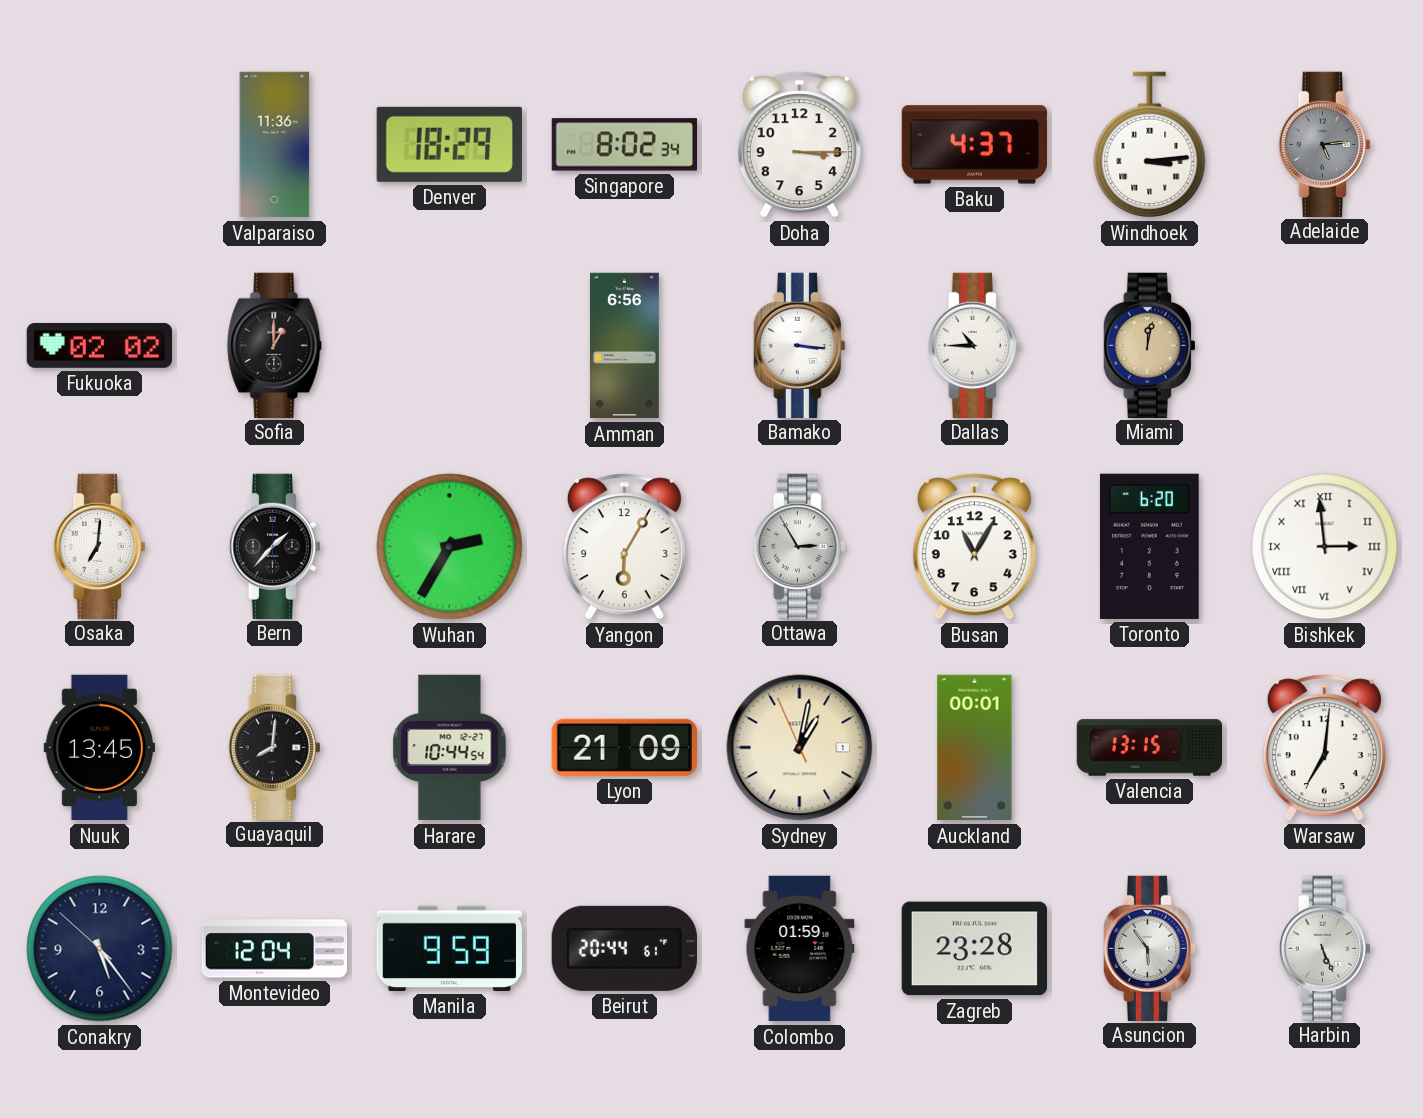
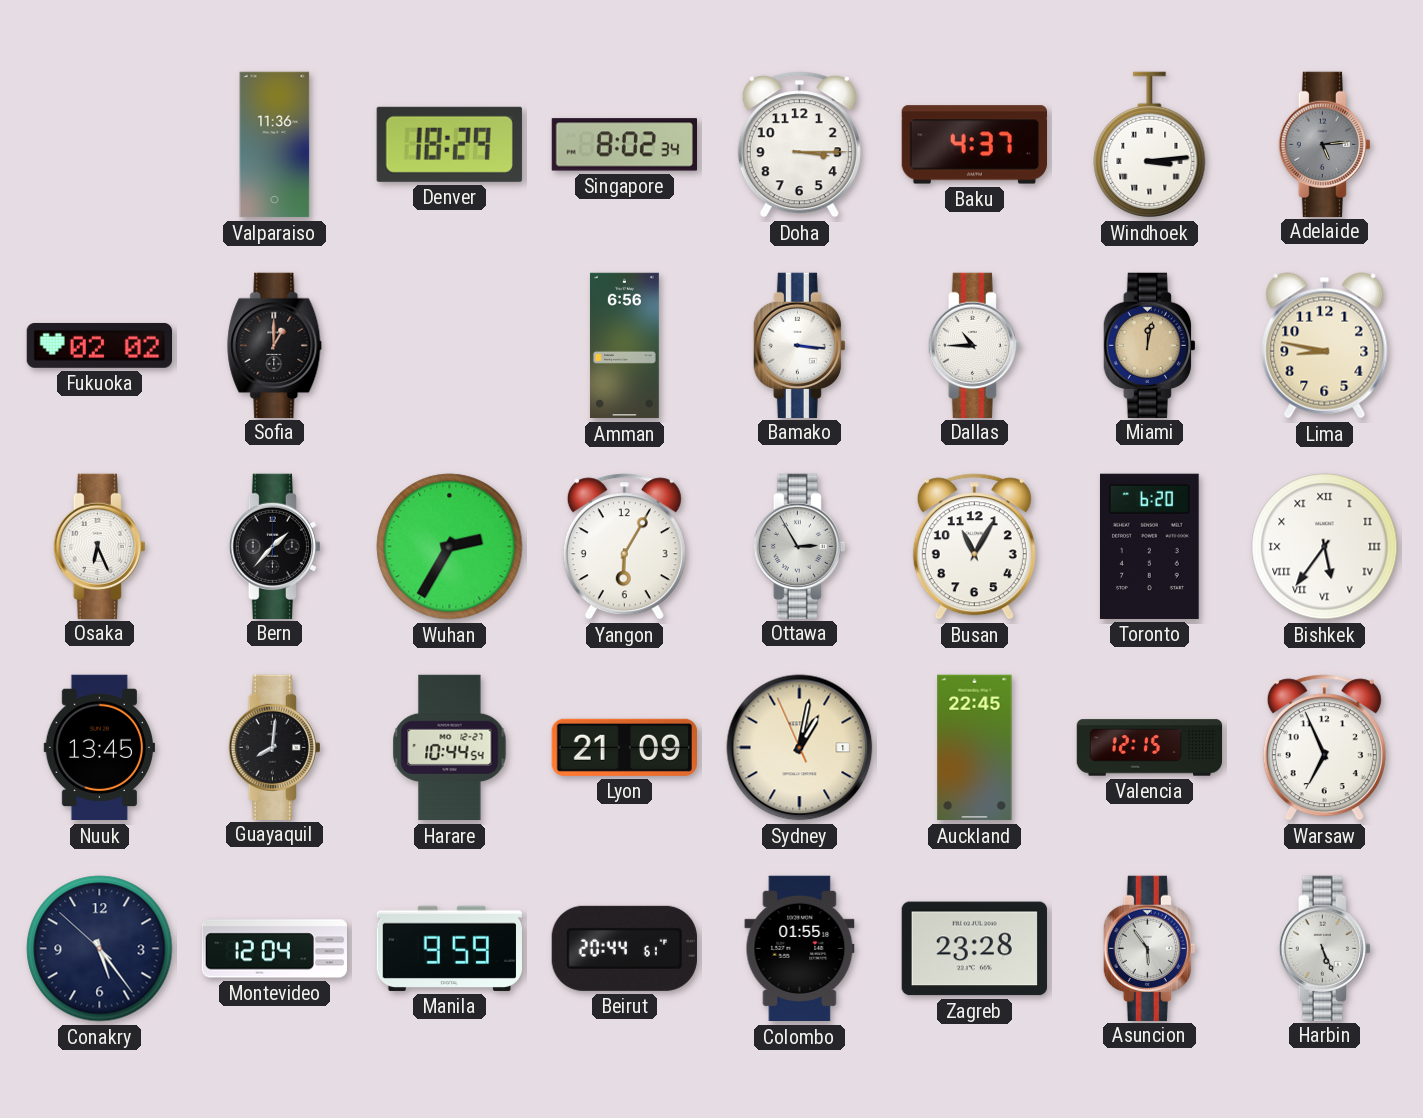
Lima: none -> 8:47 (1325, 346)
Osaka: 7:01 -> 6:26 (99, 546)
Bishkek: 2:59 -> 5:36 (1325, 547)
Auckland: 00:01 -> 22:45 (975, 748)
Valencia: 13:15 -> 12:15 (1150, 748)
Warsaw: 7:01 -> 6:56 (1324, 748)
Colombo: 01:59 -> 01:55 (800, 949)
